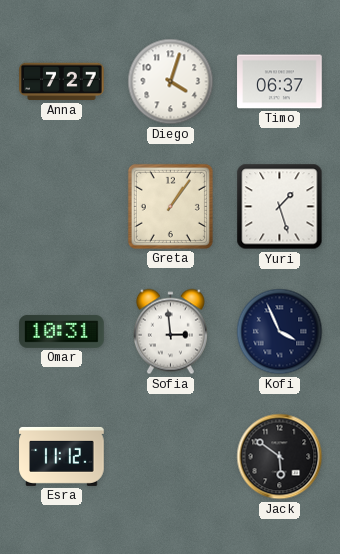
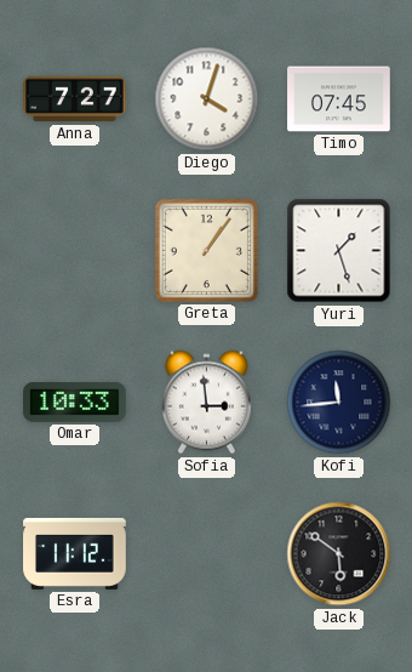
Timo: 06:37 -> 07:45 (339, 99)
Omar: 10:31 -> 10:33 (75, 402)
Kofi: 3:56 -> 11:44 (339, 403)
